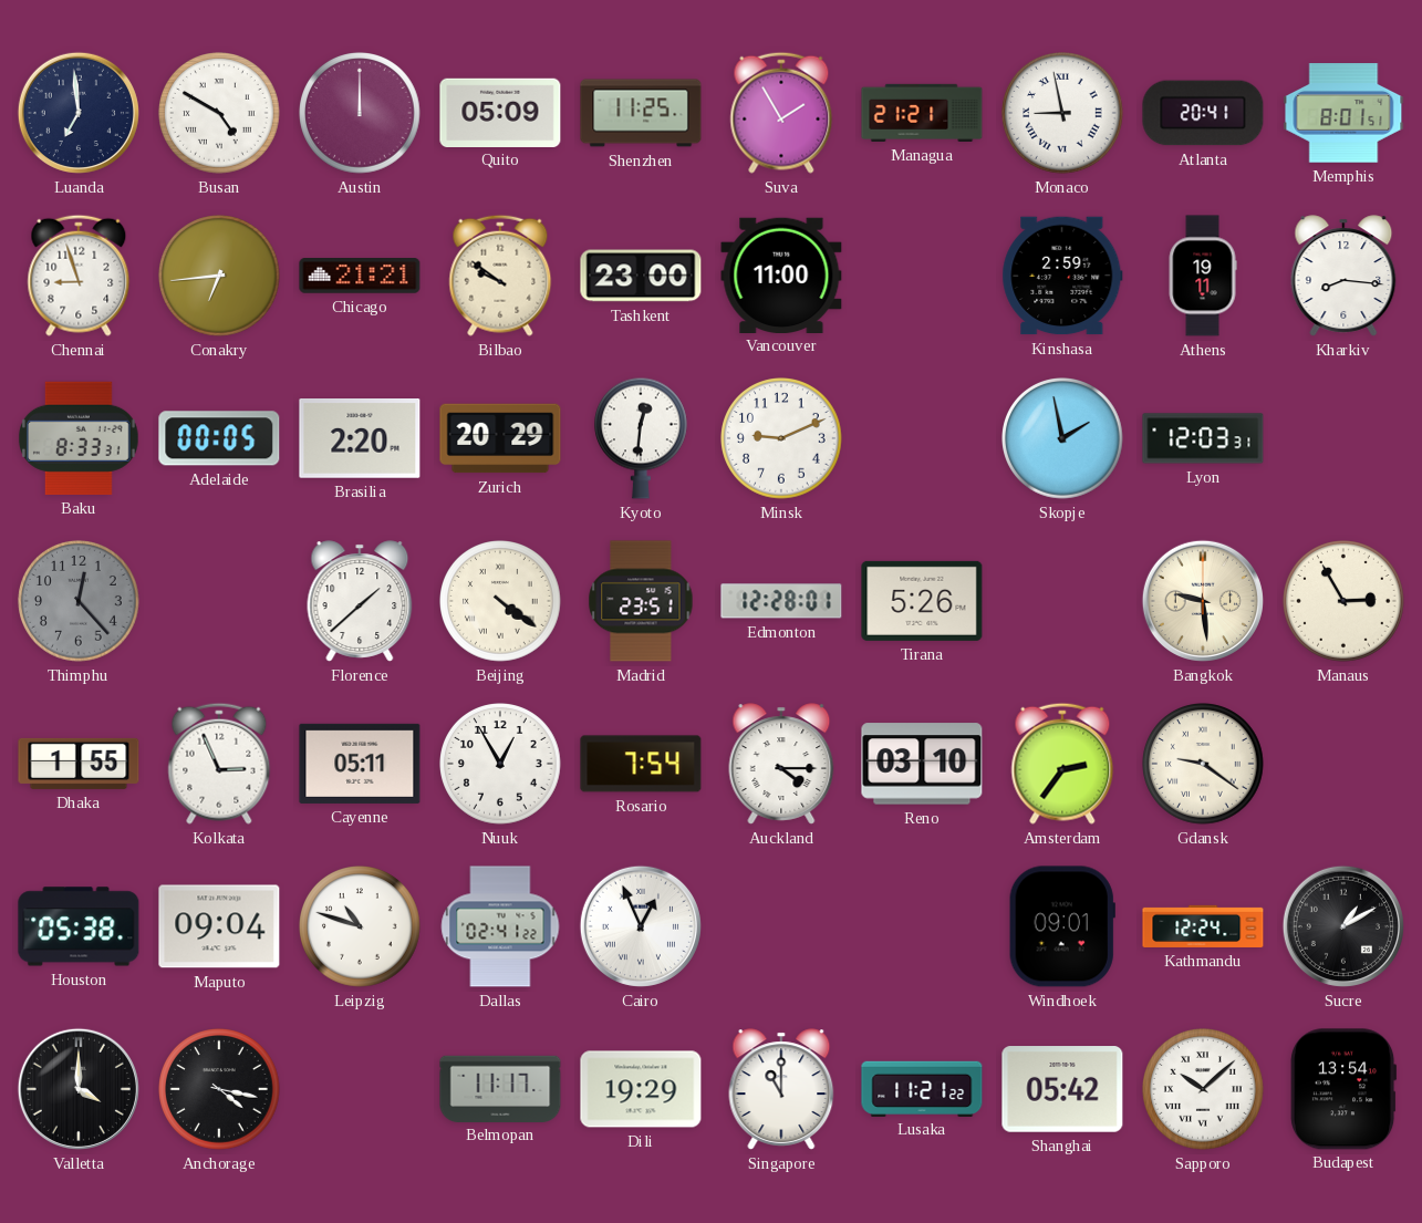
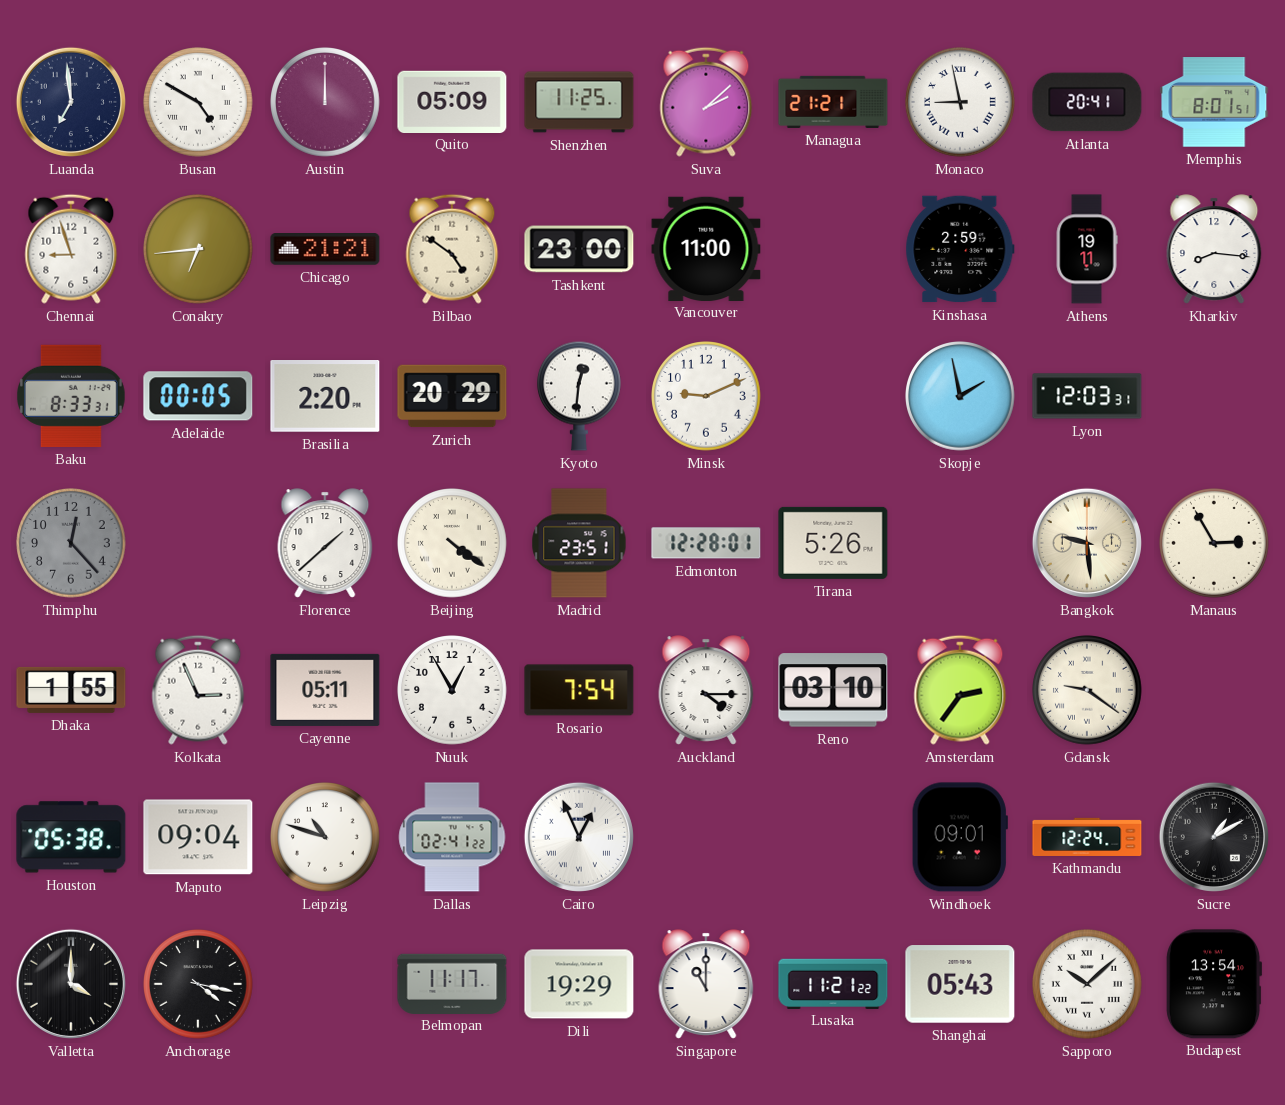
Suva: 1:55 -> 2:08 (706, 102)
Bilbao: 9:51 -> 4:51 (452, 249)
Shanghai: 05:42 -> 05:43 (960, 984)
